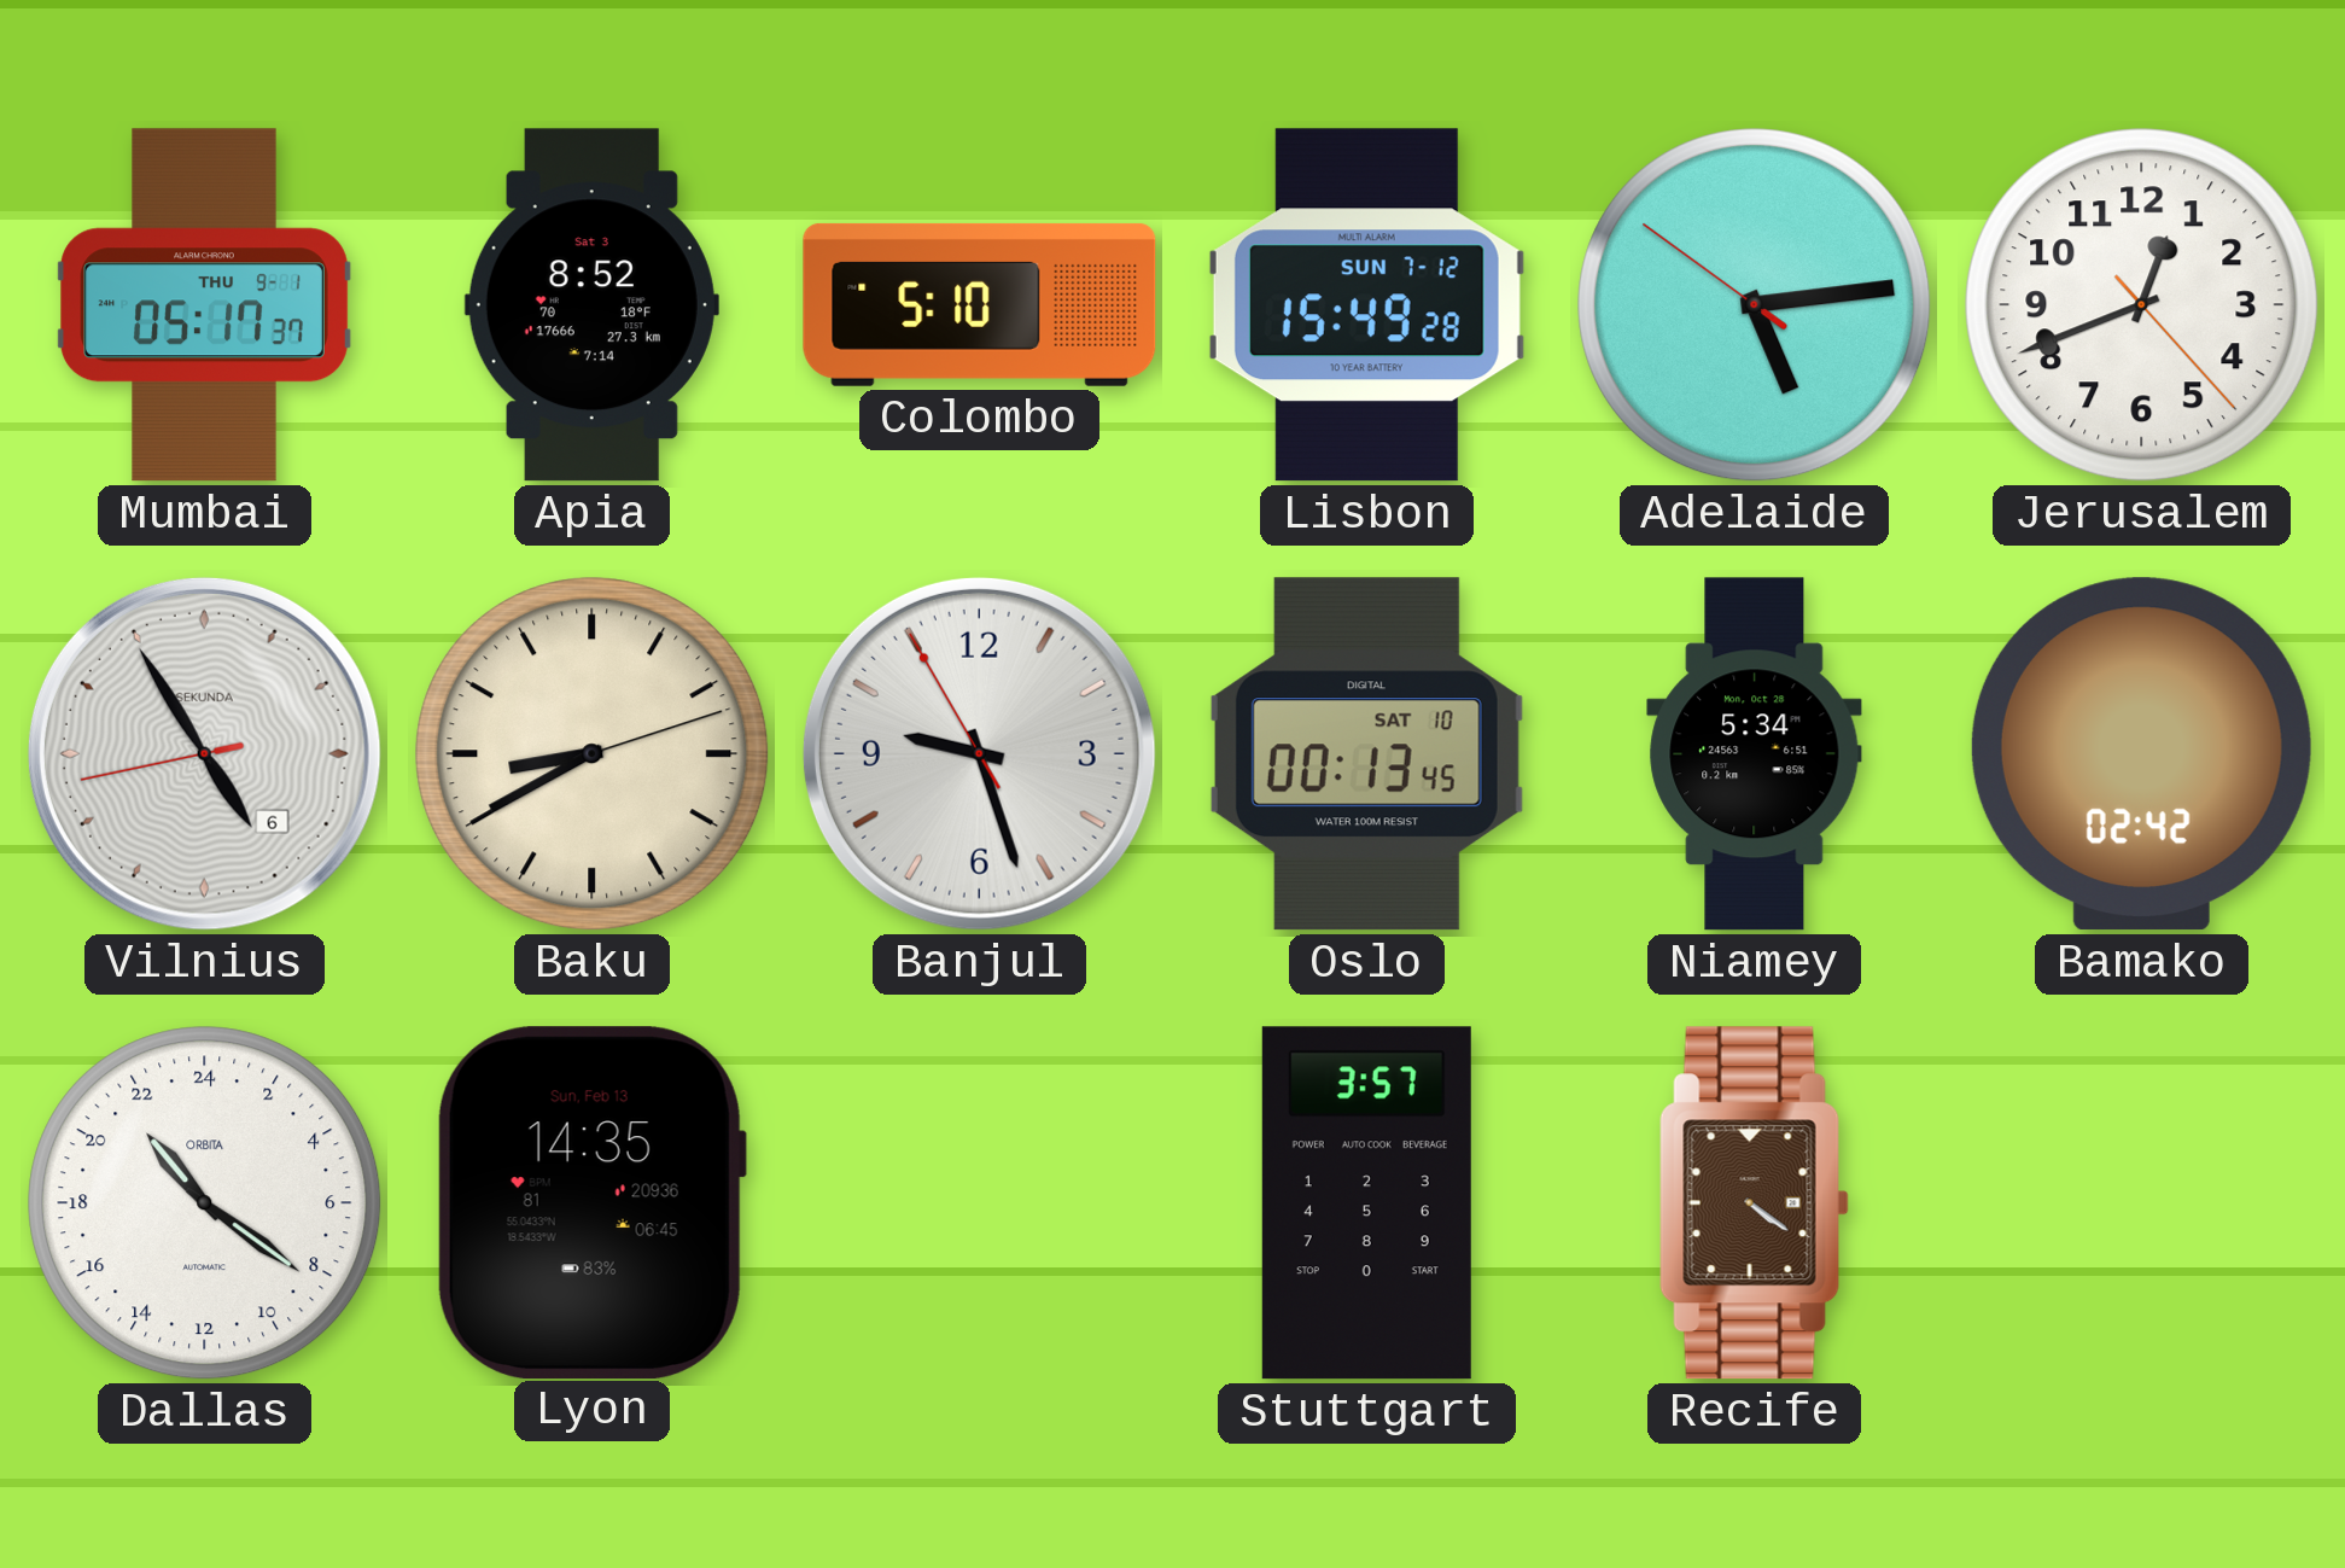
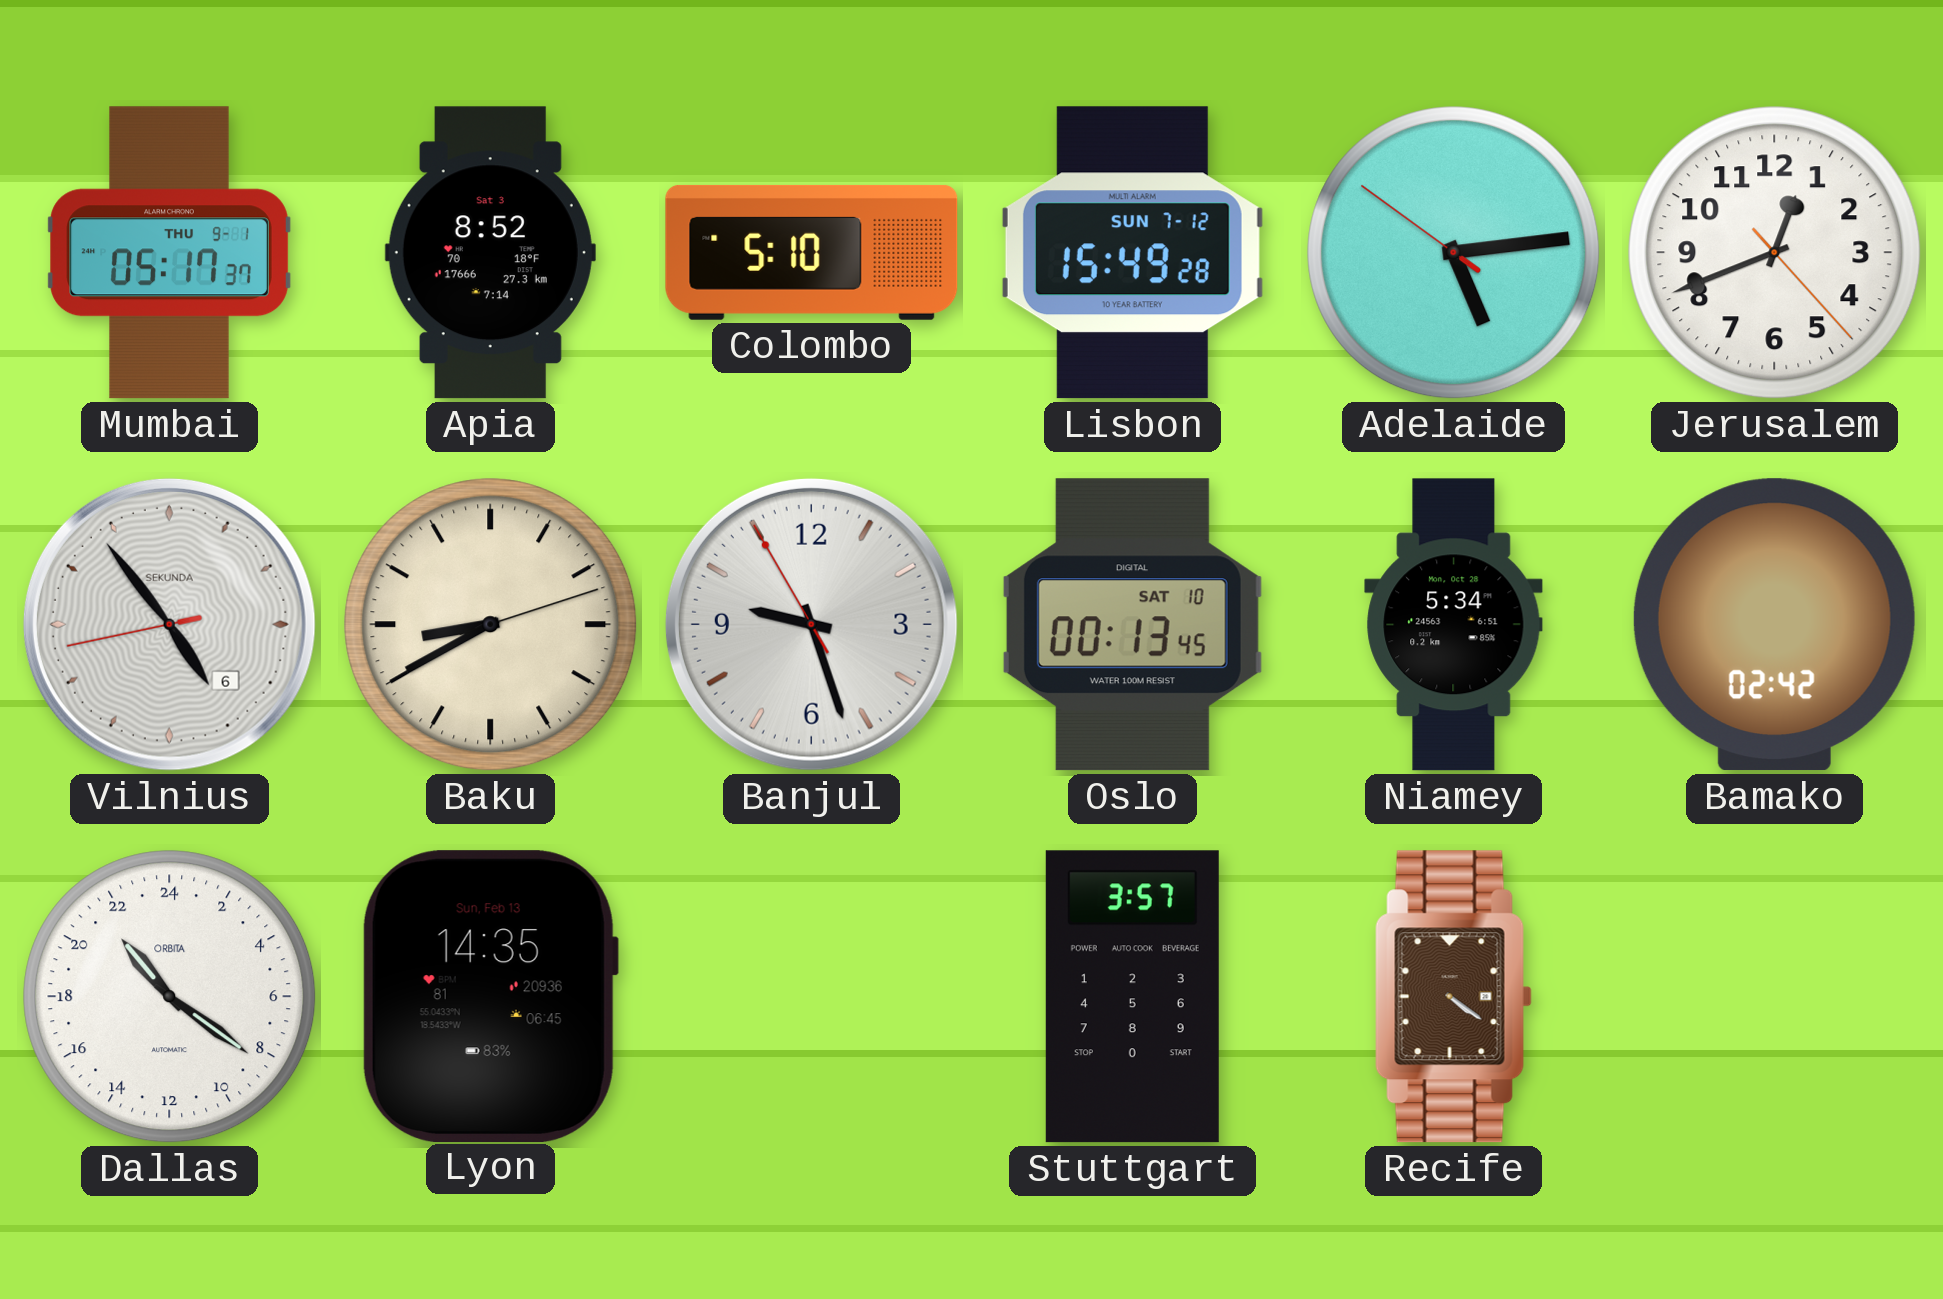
Vilnius: 4:54 -> 4:53 (169, 624)
